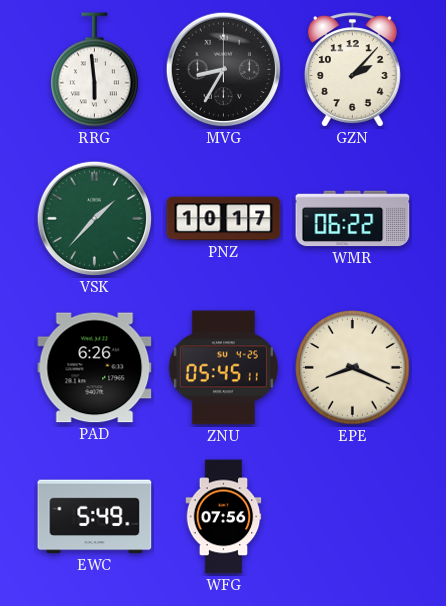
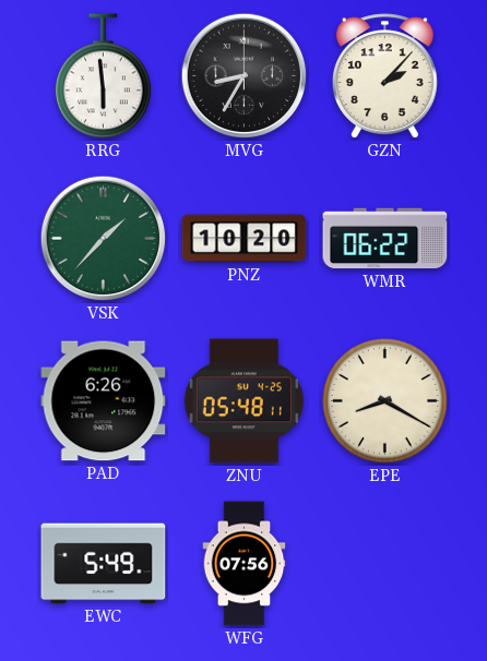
PNZ: 10:17 -> 10:20 (245, 239)
ZNU: 05:45 -> 05:48 (243, 401)
EPE: 8:19 -> 8:20 (385, 401)
